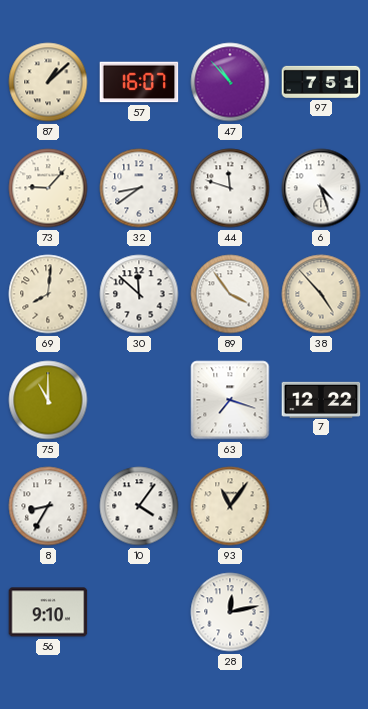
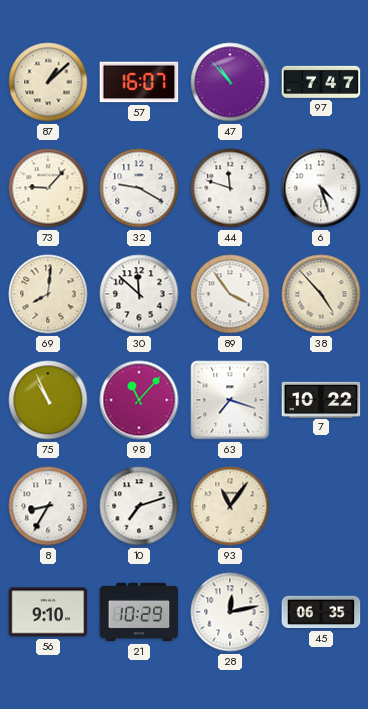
97: 7:51 -> 7:47 (321, 82)
32: 8:39 -> 9:20 (139, 188)
75: 11:00 -> 10:56 (48, 400)
98: none -> 11:07 (139, 400)
7: 12:22 -> 10:22 (321, 399)
10: 4:06 -> 7:12 (139, 506)
21: none -> 10:29 (139, 612)
45: none -> 06:35 (321, 612)
